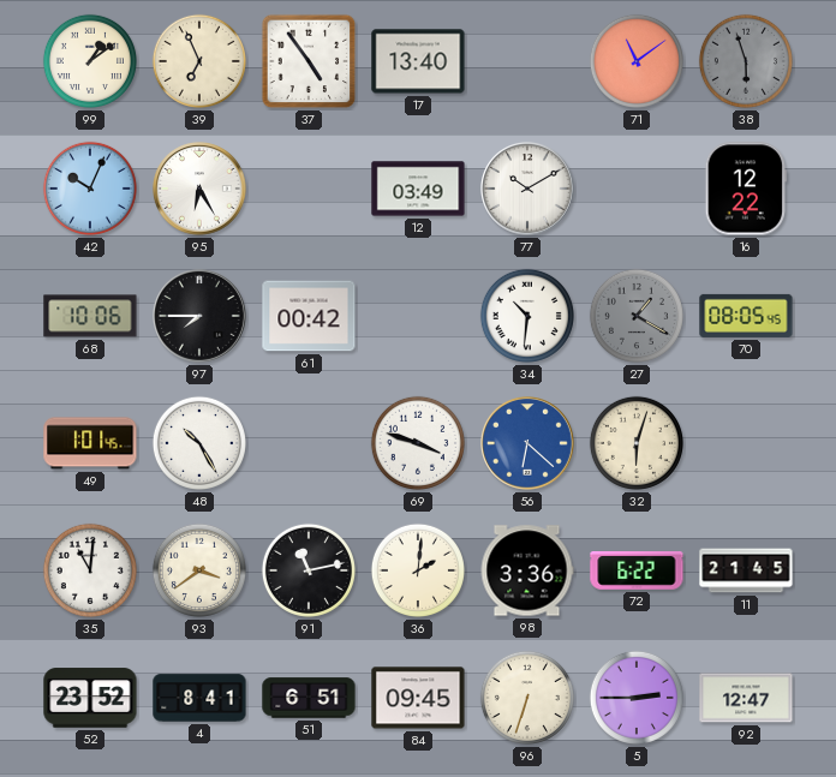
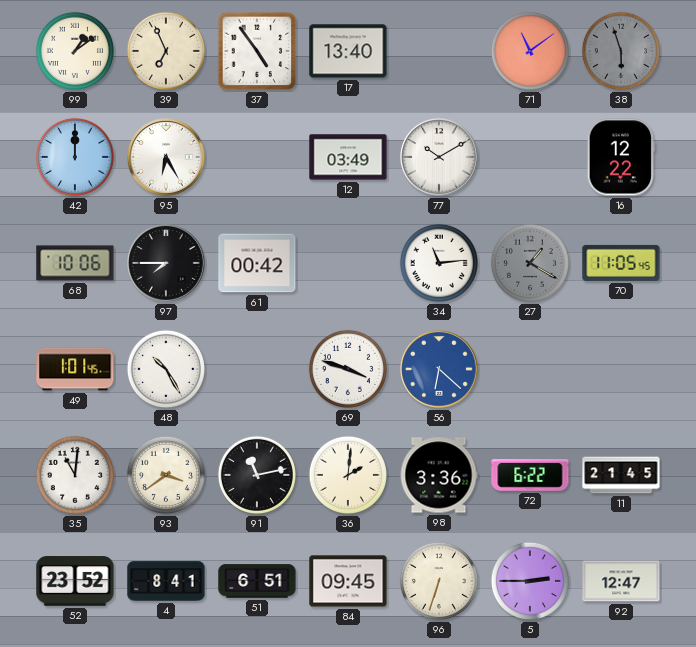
42: 10:04 -> 12:00 (75, 157)
34: 10:31 -> 11:14 (439, 263)
70: 08:05 -> 11:05 (621, 263)
32: 6:03 -> none (637, 443)
